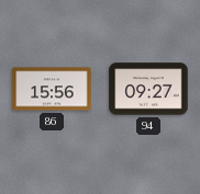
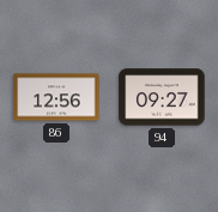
86: 15:56 -> 12:56 (56, 97)
